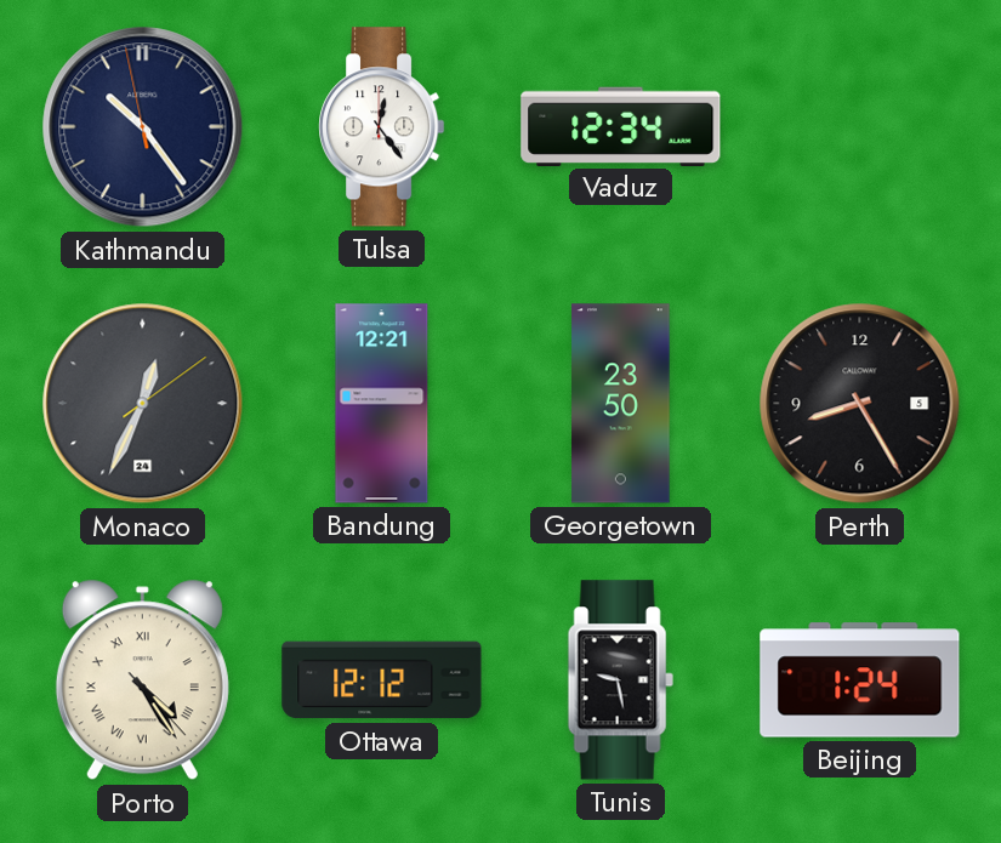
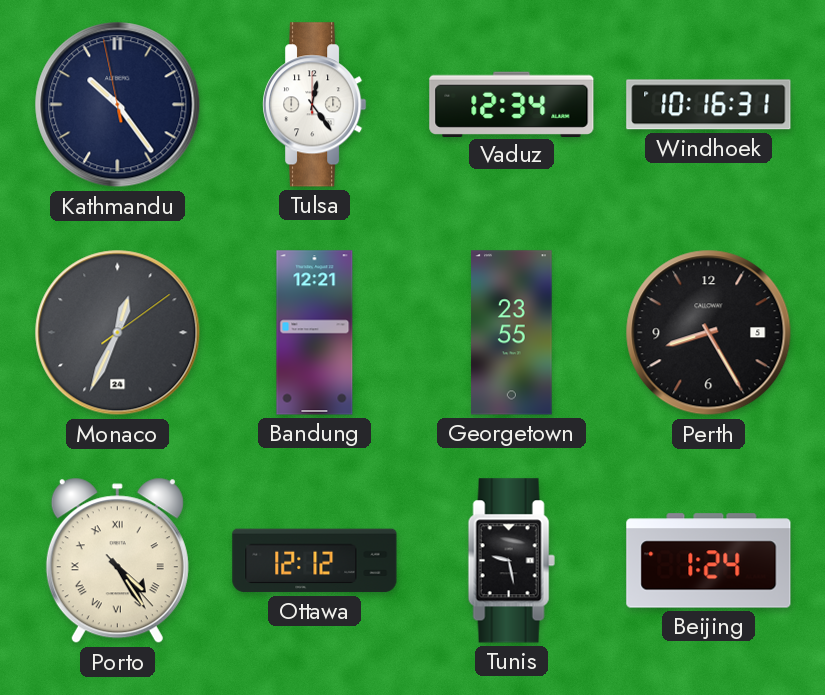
Windhoek: none -> 10:16 (709, 105)
Georgetown: 23:50 -> 23:55 (512, 333)
